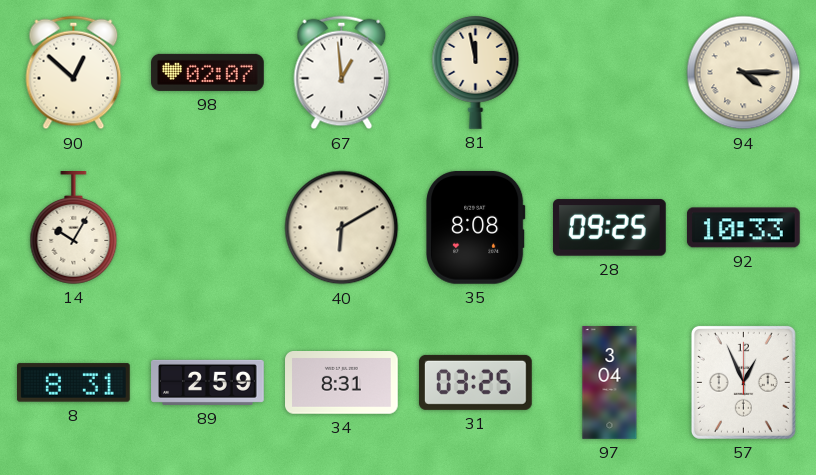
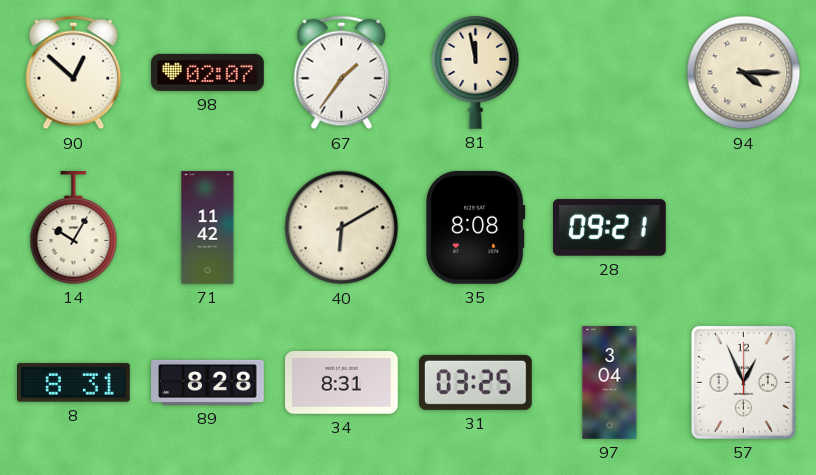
67: 12:59 -> 1:36 (342, 73)
71: none -> 11:42 (208, 228)
28: 09:25 -> 09:21 (610, 228)
92: 10:33 -> none (744, 228)
89: 2:59 -> 8:28 (208, 382)
